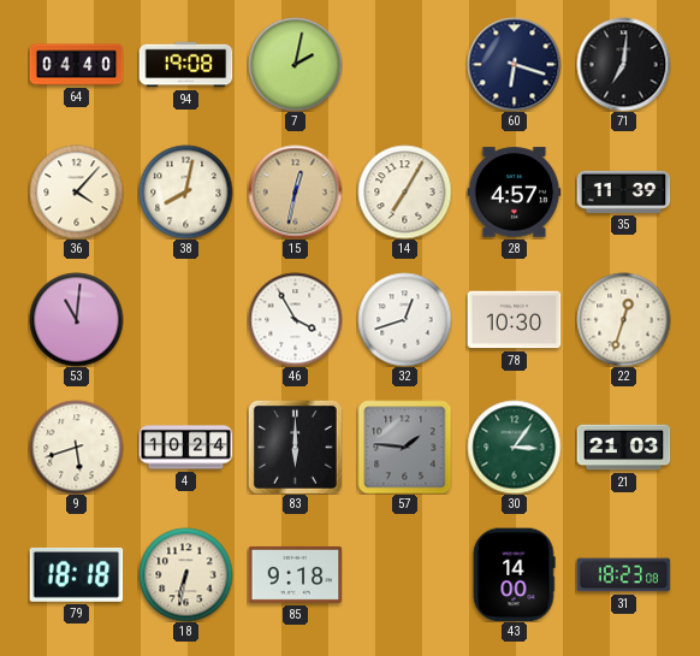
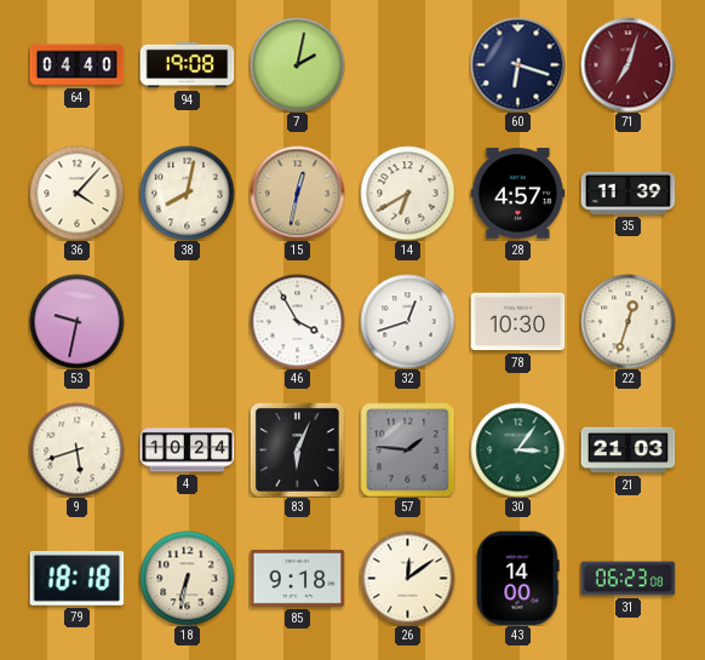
71: 7:01 -> 7:03 (627, 64)
71 dial: black -> burgundy (627, 64)
14: 7:05 -> 6:40 (407, 193)
53: 11:01 -> 9:32 (76, 321)
83: 6:00 -> 6:04 (297, 449)
26: none -> 12:09 (407, 578)
31: 18:23 -> 06:23 (627, 579)
